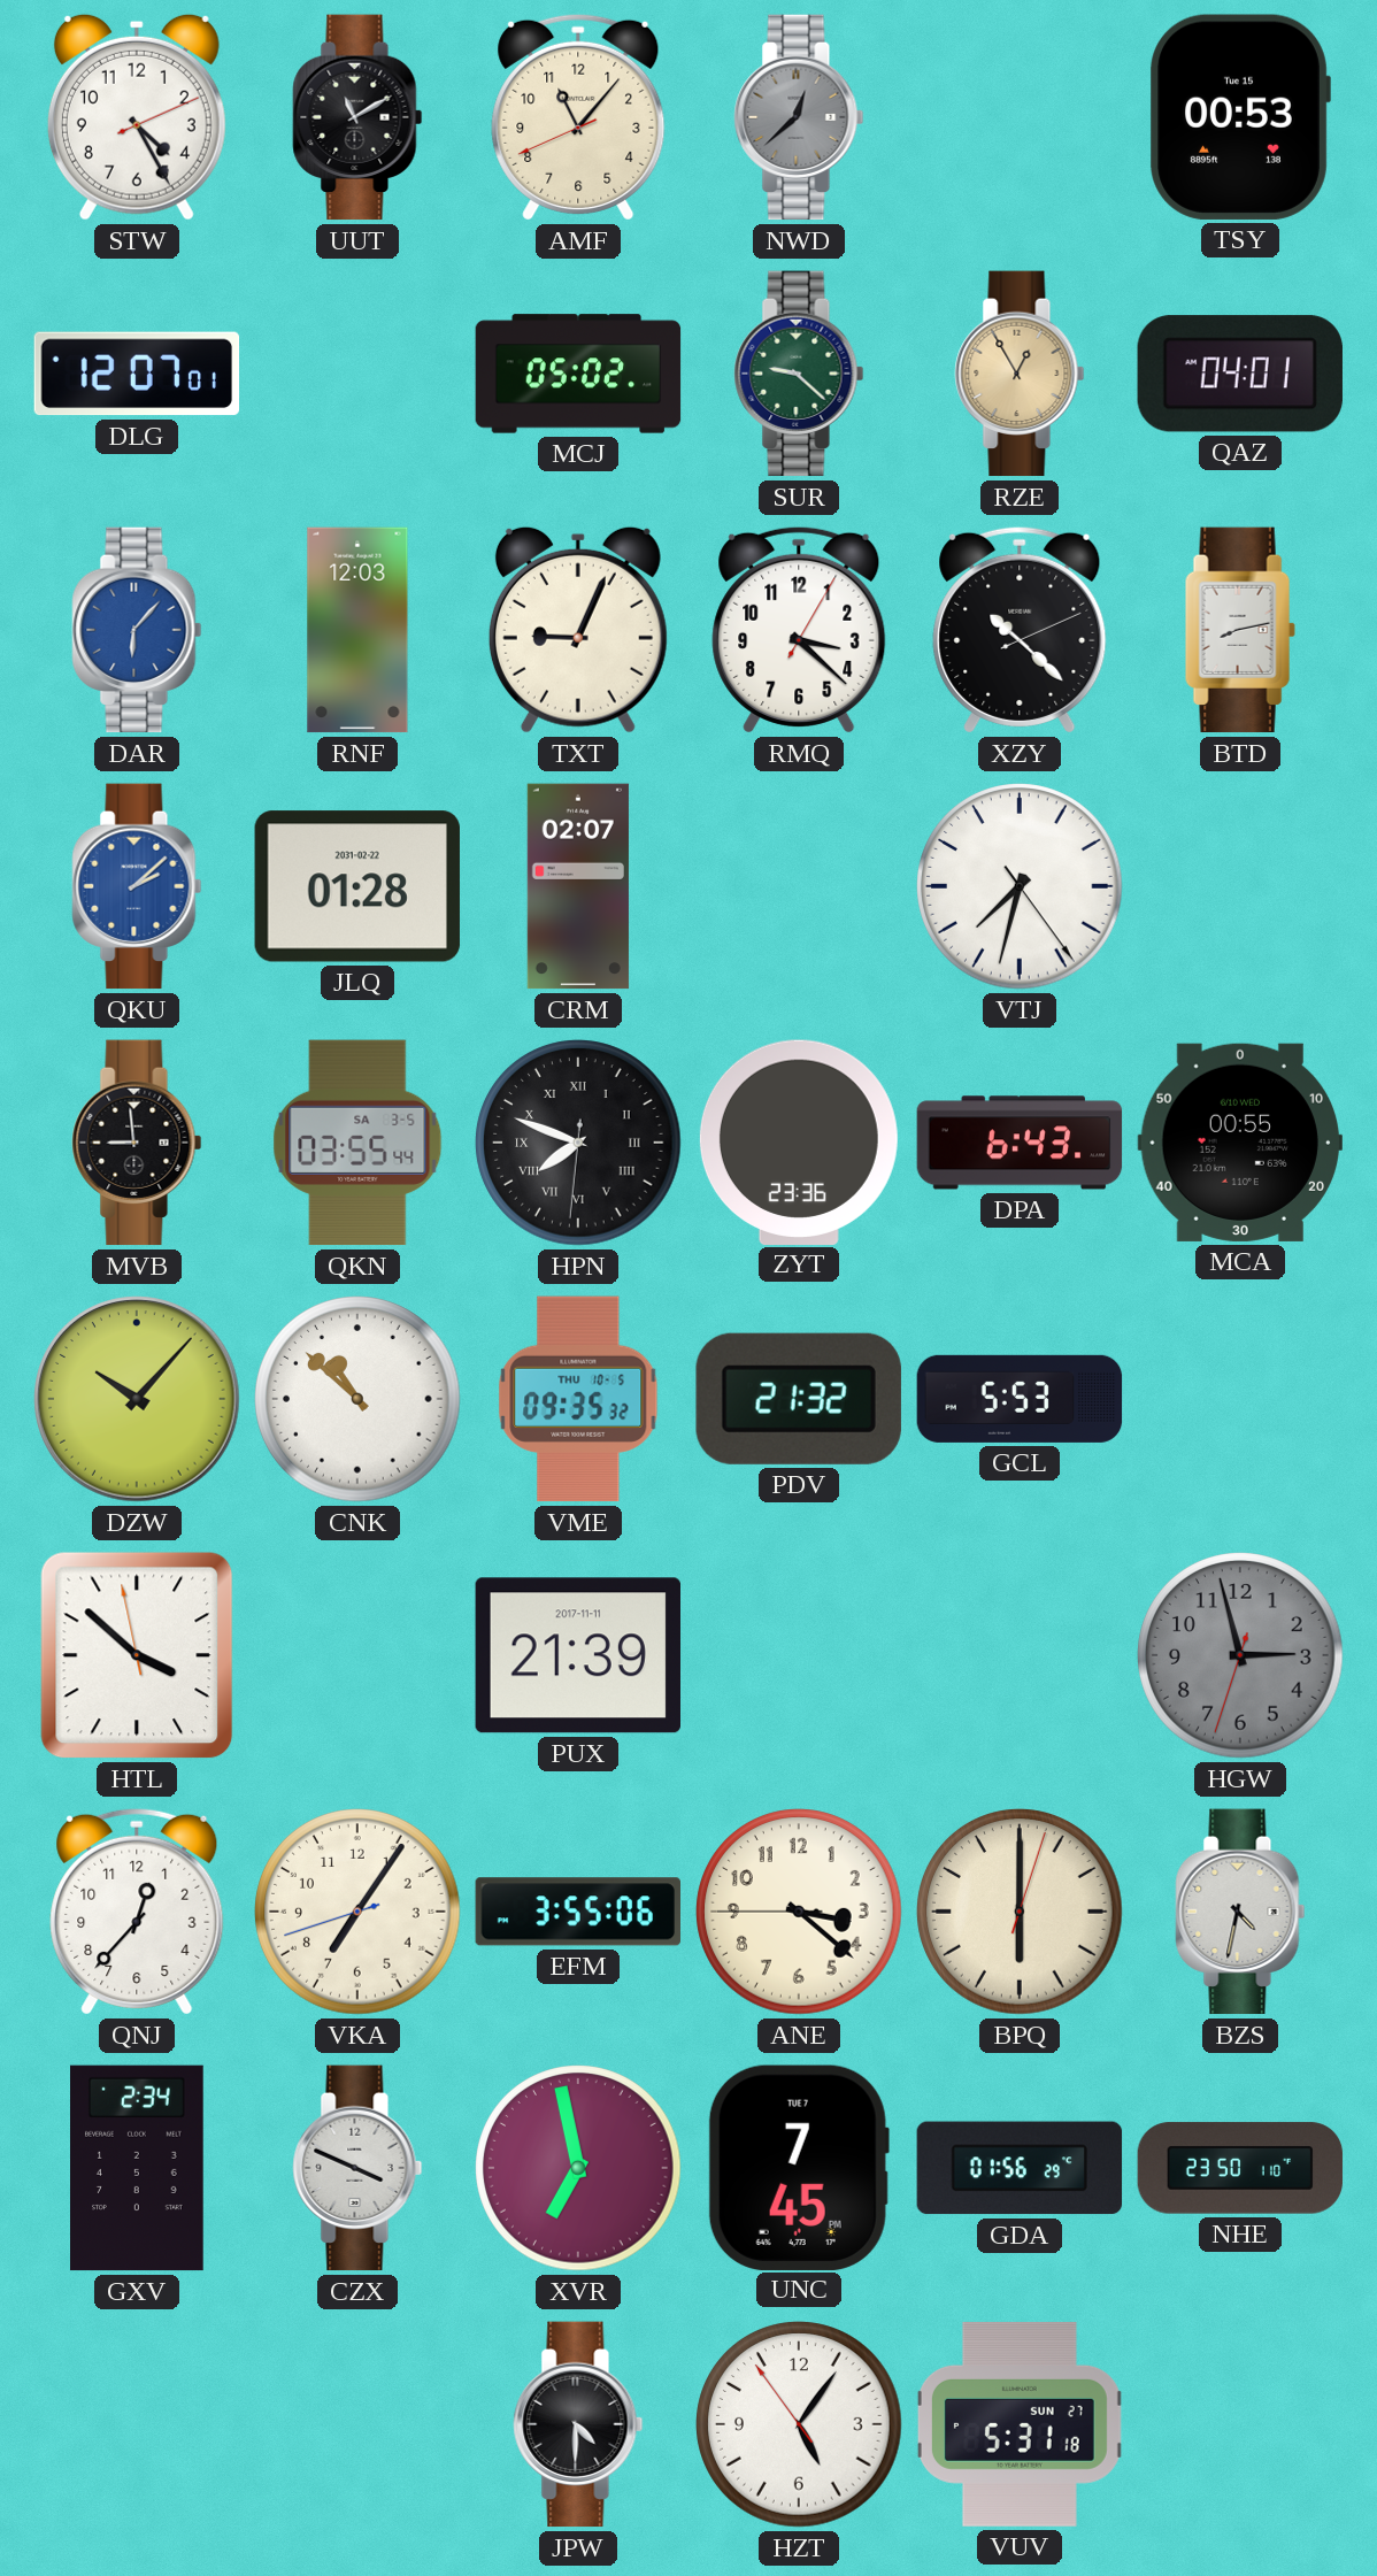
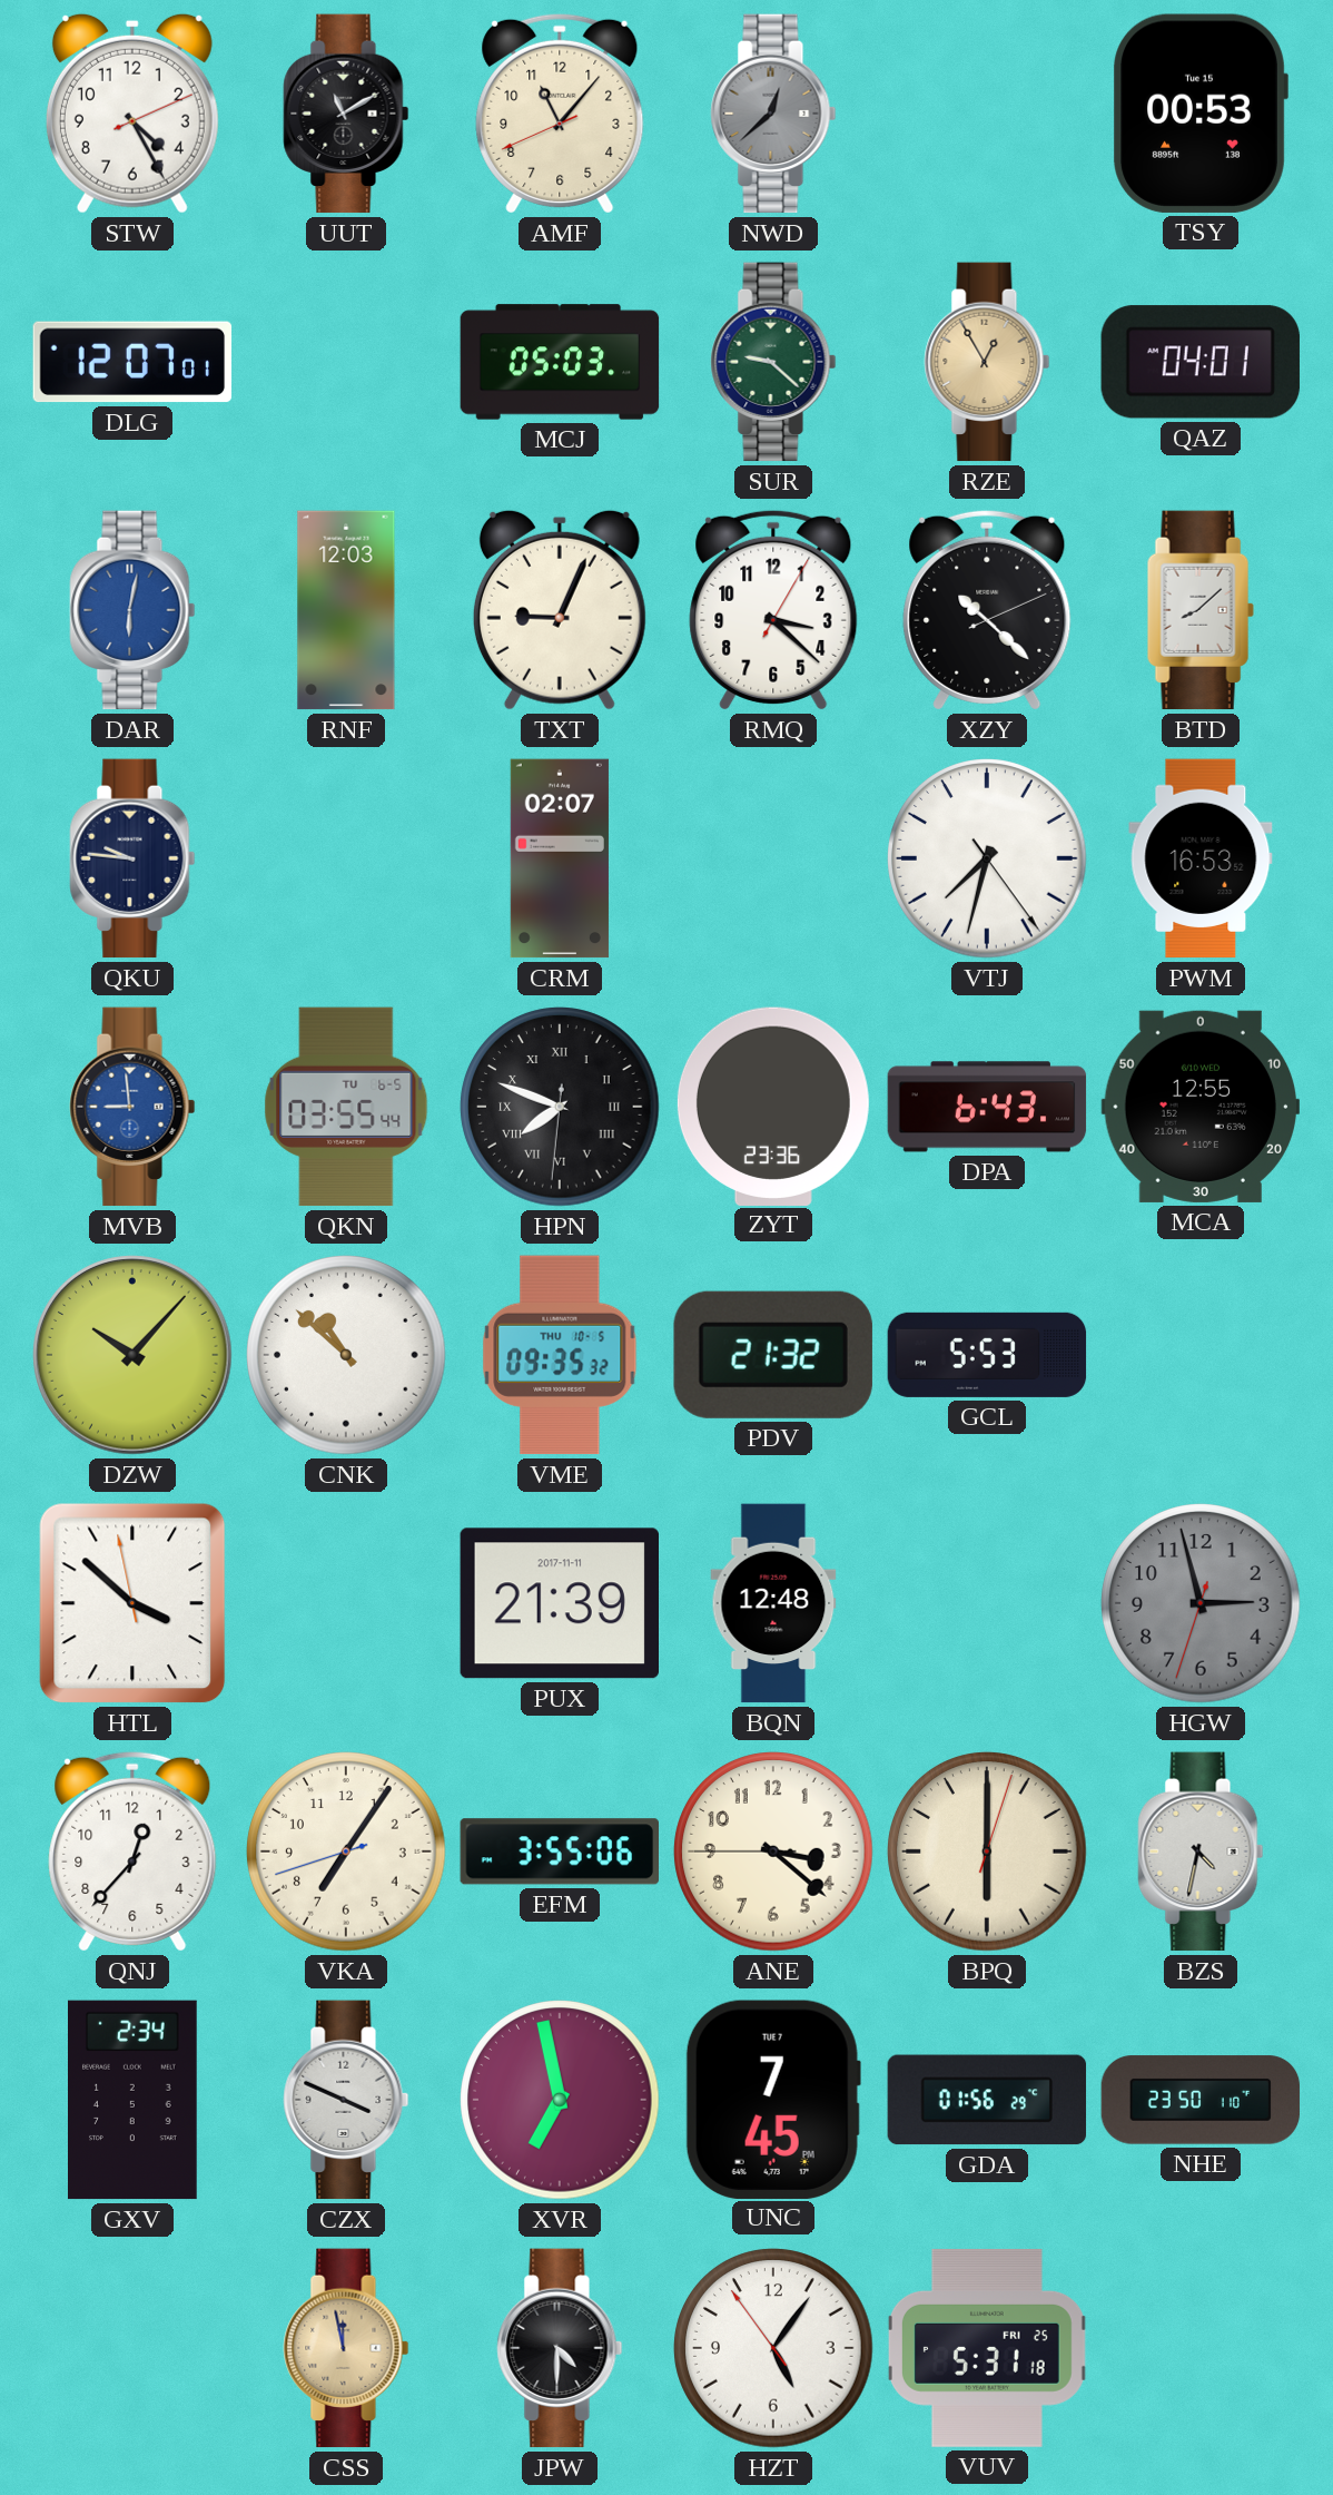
MCJ: 05:02 -> 05:03 (560, 362)
DAR: 6:07 -> 6:02 (132, 610)
BTD: 8:13 -> 8:08 (1201, 610)
QKU: 2:08 -> 9:46 (132, 858)
QKU dial: blue -> navy (132, 858)
JLQ: 01:28 -> none (357, 886)
PWM: none -> 16:53 (1201, 858)
MVB dial: black -> blue (132, 1107)
QKN date: SA 3-5 -> TU 6-5 (346, 1107)
MCA: 00:55 -> 12:55 (1199, 1107)
BQN: none -> 12:48 (773, 1603)
CSS: none -> 11:58 (346, 2348)
VUV date: SUN 27 -> FRI 25 (987, 2348)
